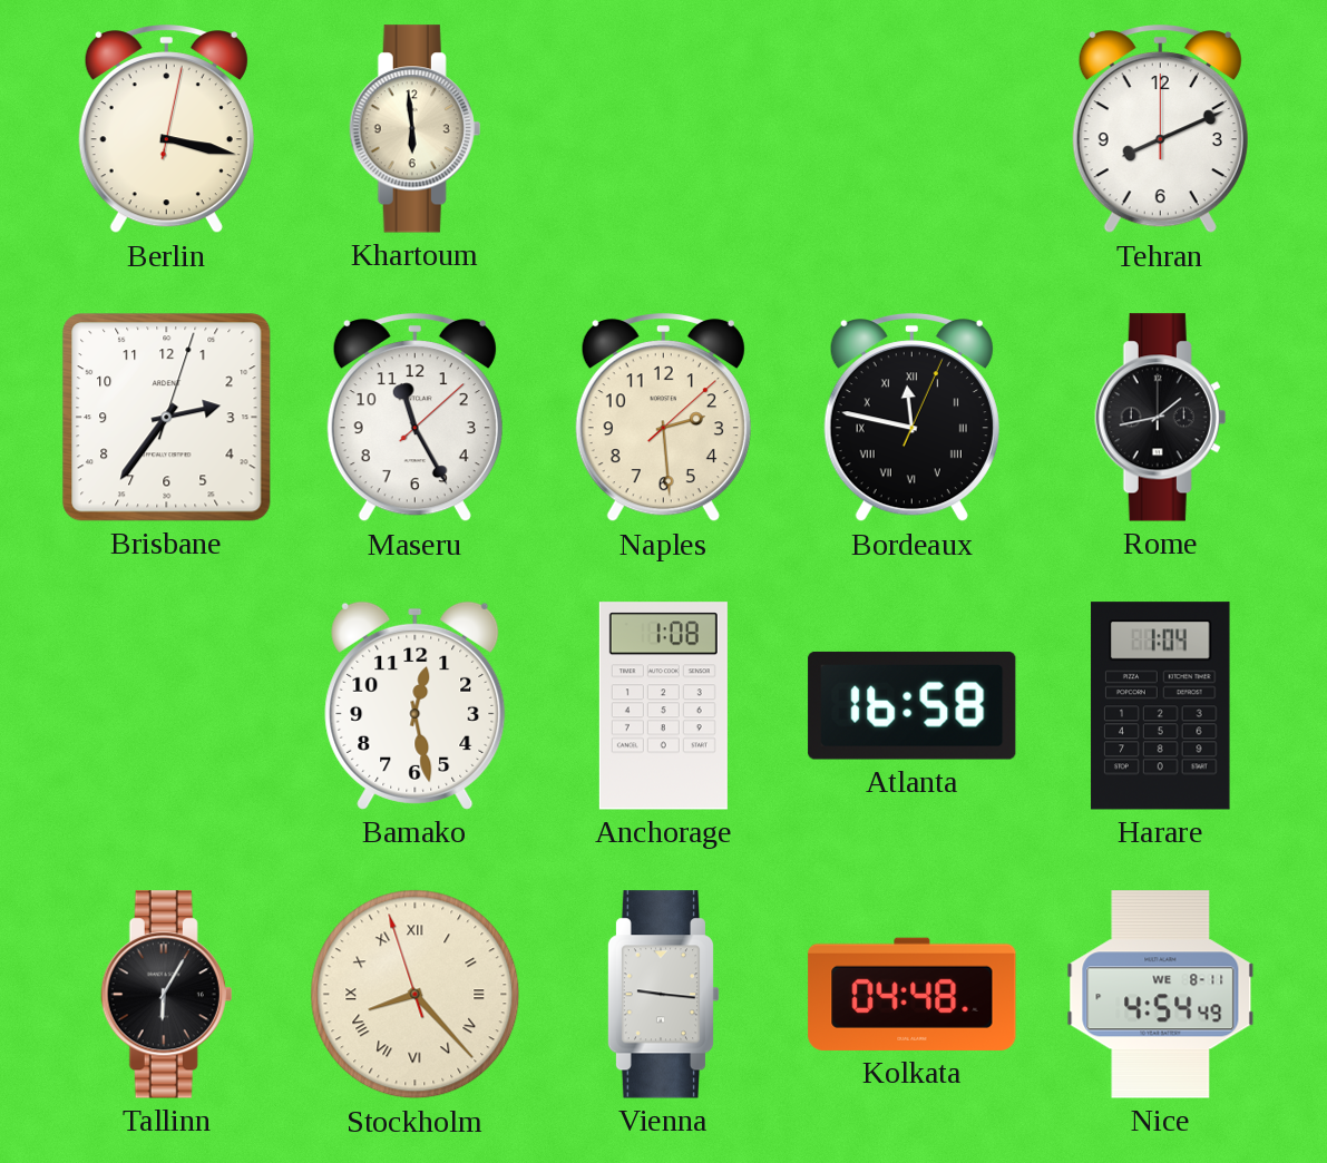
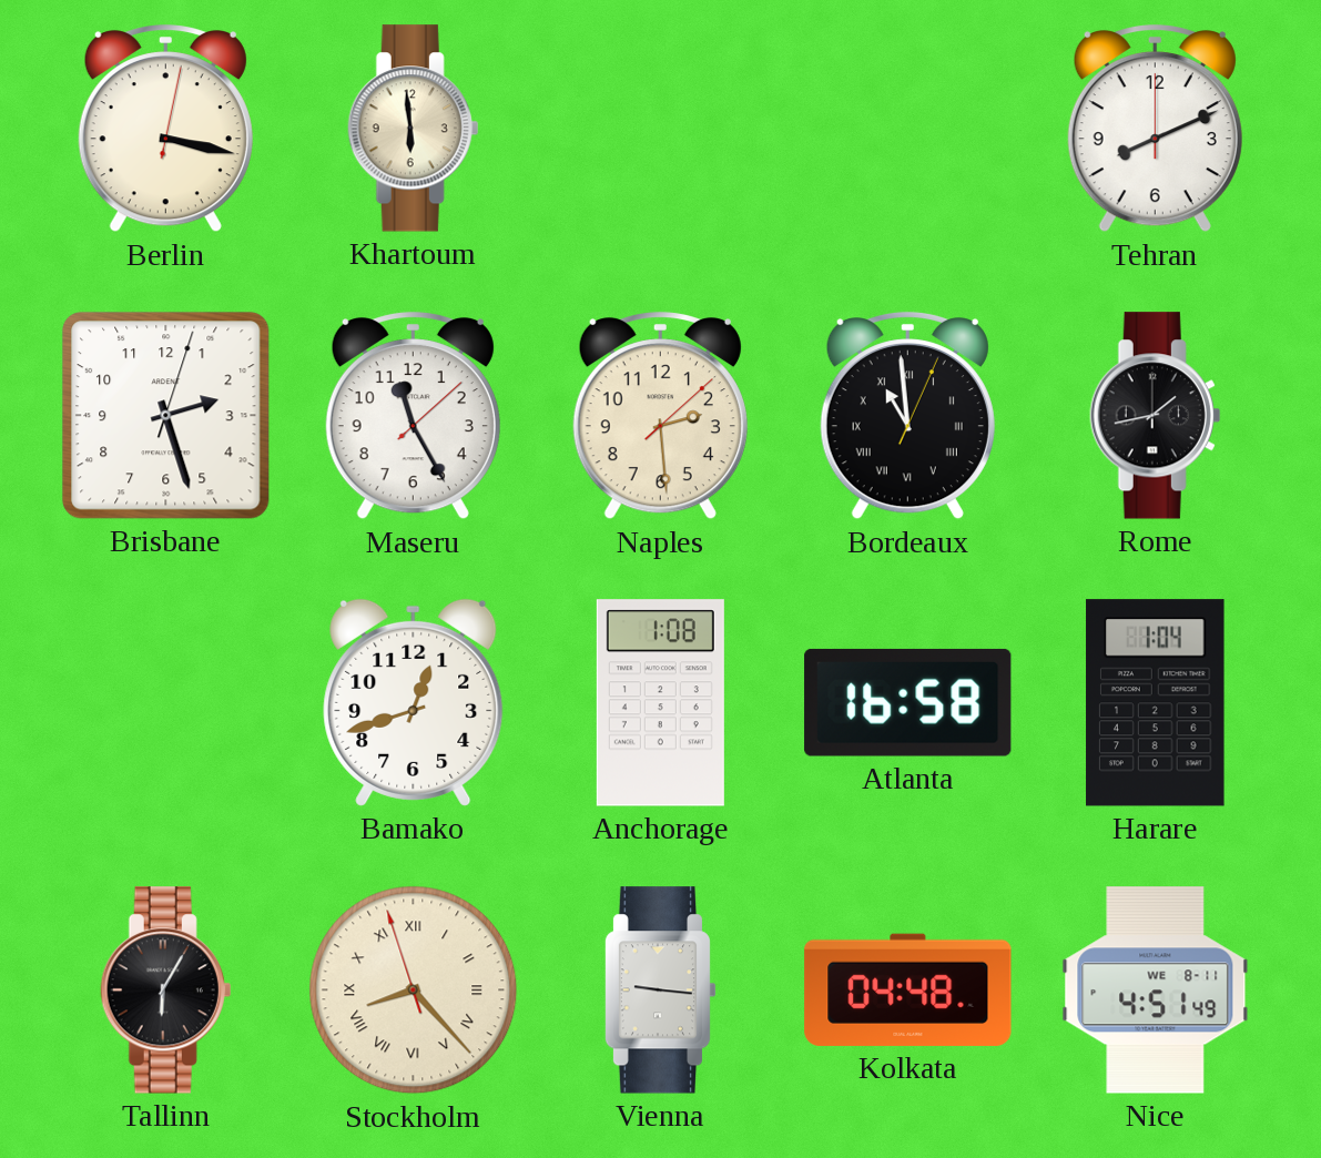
Brisbane: 2:36 -> 2:27 (166, 416)
Bordeaux: 11:47 -> 10:59 (907, 417)
Bamako: 12:28 -> 12:42 (414, 702)
Nice: 4:54 -> 4:51 (1156, 991)
